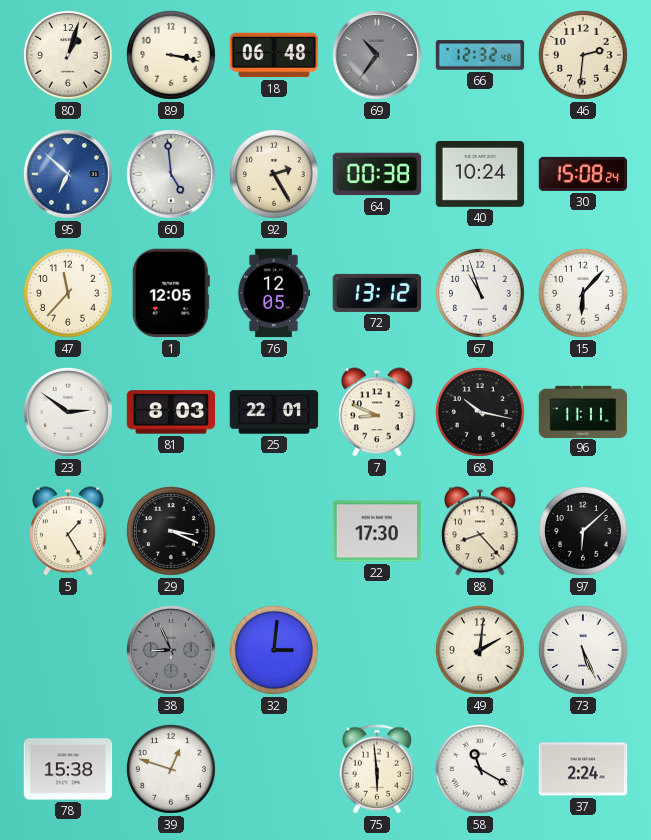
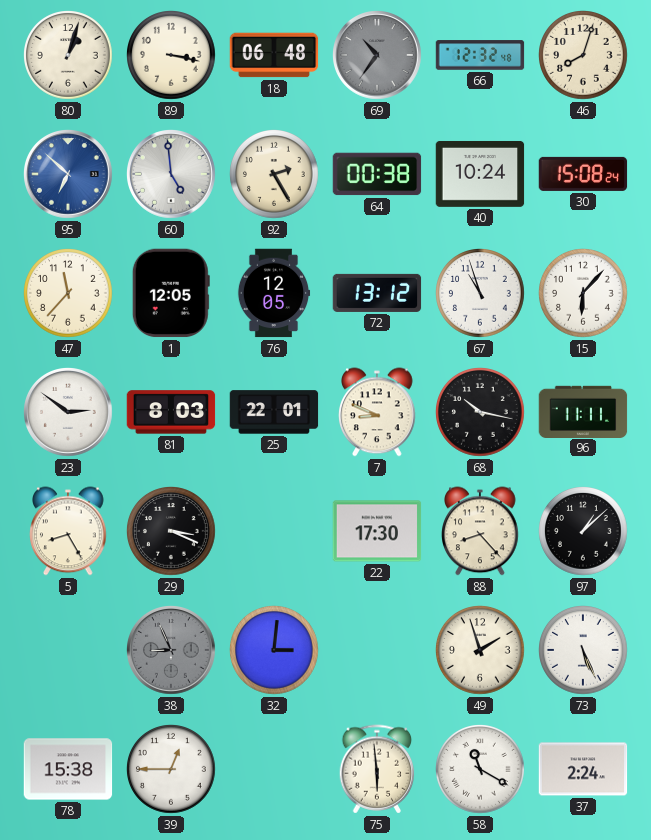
46: 2:31 -> 8:03 (584, 56)
5: 1:25 -> 8:25 (69, 531)
97: 6:08 -> 1:08 (584, 532)
49: 2:01 -> 1:57 (481, 651)
39: 12:48 -> 12:45 (172, 770)
